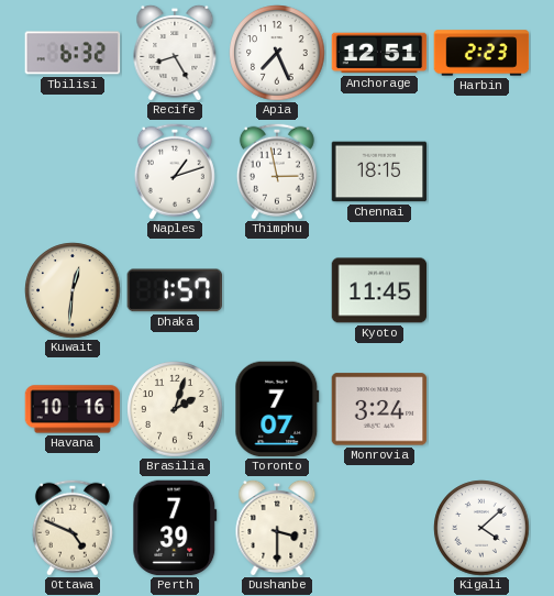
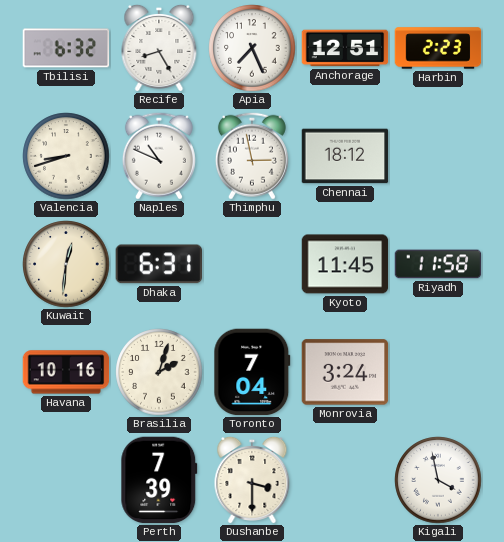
Valencia: none -> 8:42 (66, 156)
Naples: 1:12 -> 10:49 (159, 156)
Chennai: 18:15 -> 18:12 (345, 156)
Dhaka: 1:57 -> 6:31 (158, 264)
Riyadh: none -> 11:58 (438, 264)
Toronto: 7:07 -> 7:04 (252, 372)
Ottawa: 4:49 -> none (73, 528)
Kigali: 4:08 -> 3:58 (438, 480)
